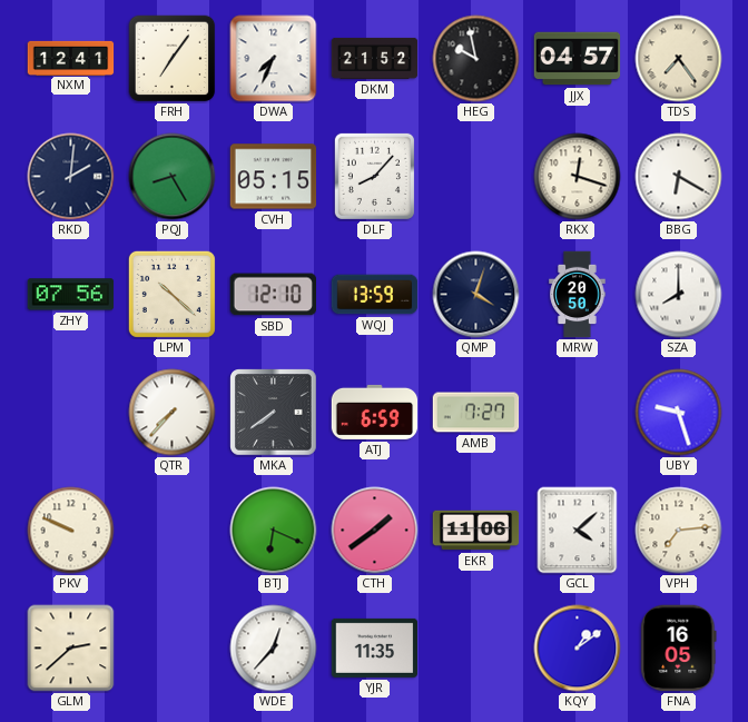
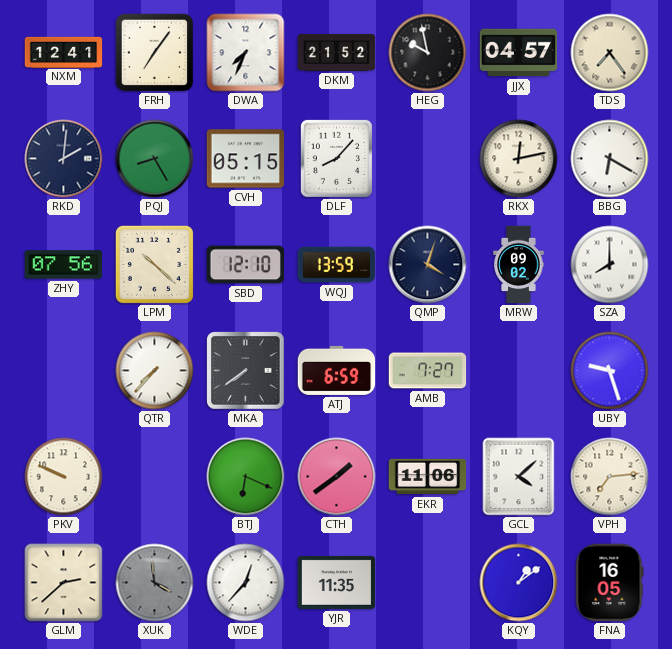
RKX: 12:18 -> 12:13 (519, 159)
MRW: 20:50 -> 09:02 (519, 265)
XUK: none -> 3:59 (155, 583)
